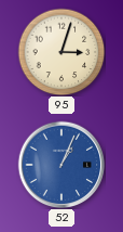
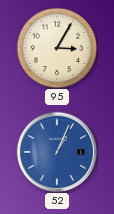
95: 3:03 -> 3:05 (57, 48)
